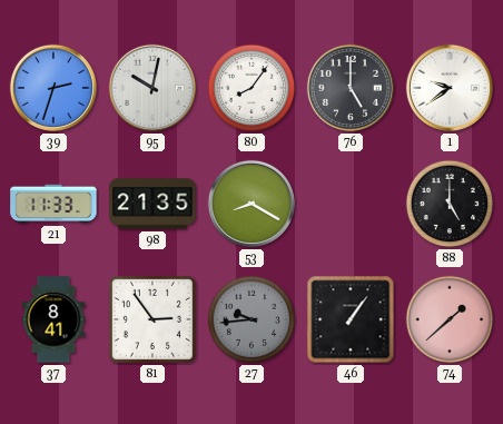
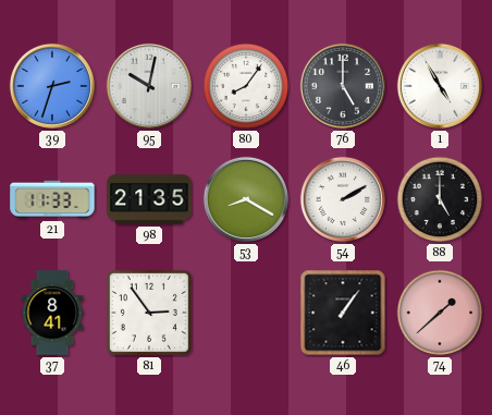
1: 9:39 -> 4:55 (440, 86)
54: none -> 2:10 (343, 199)
27: 9:44 -> none (251, 319)
